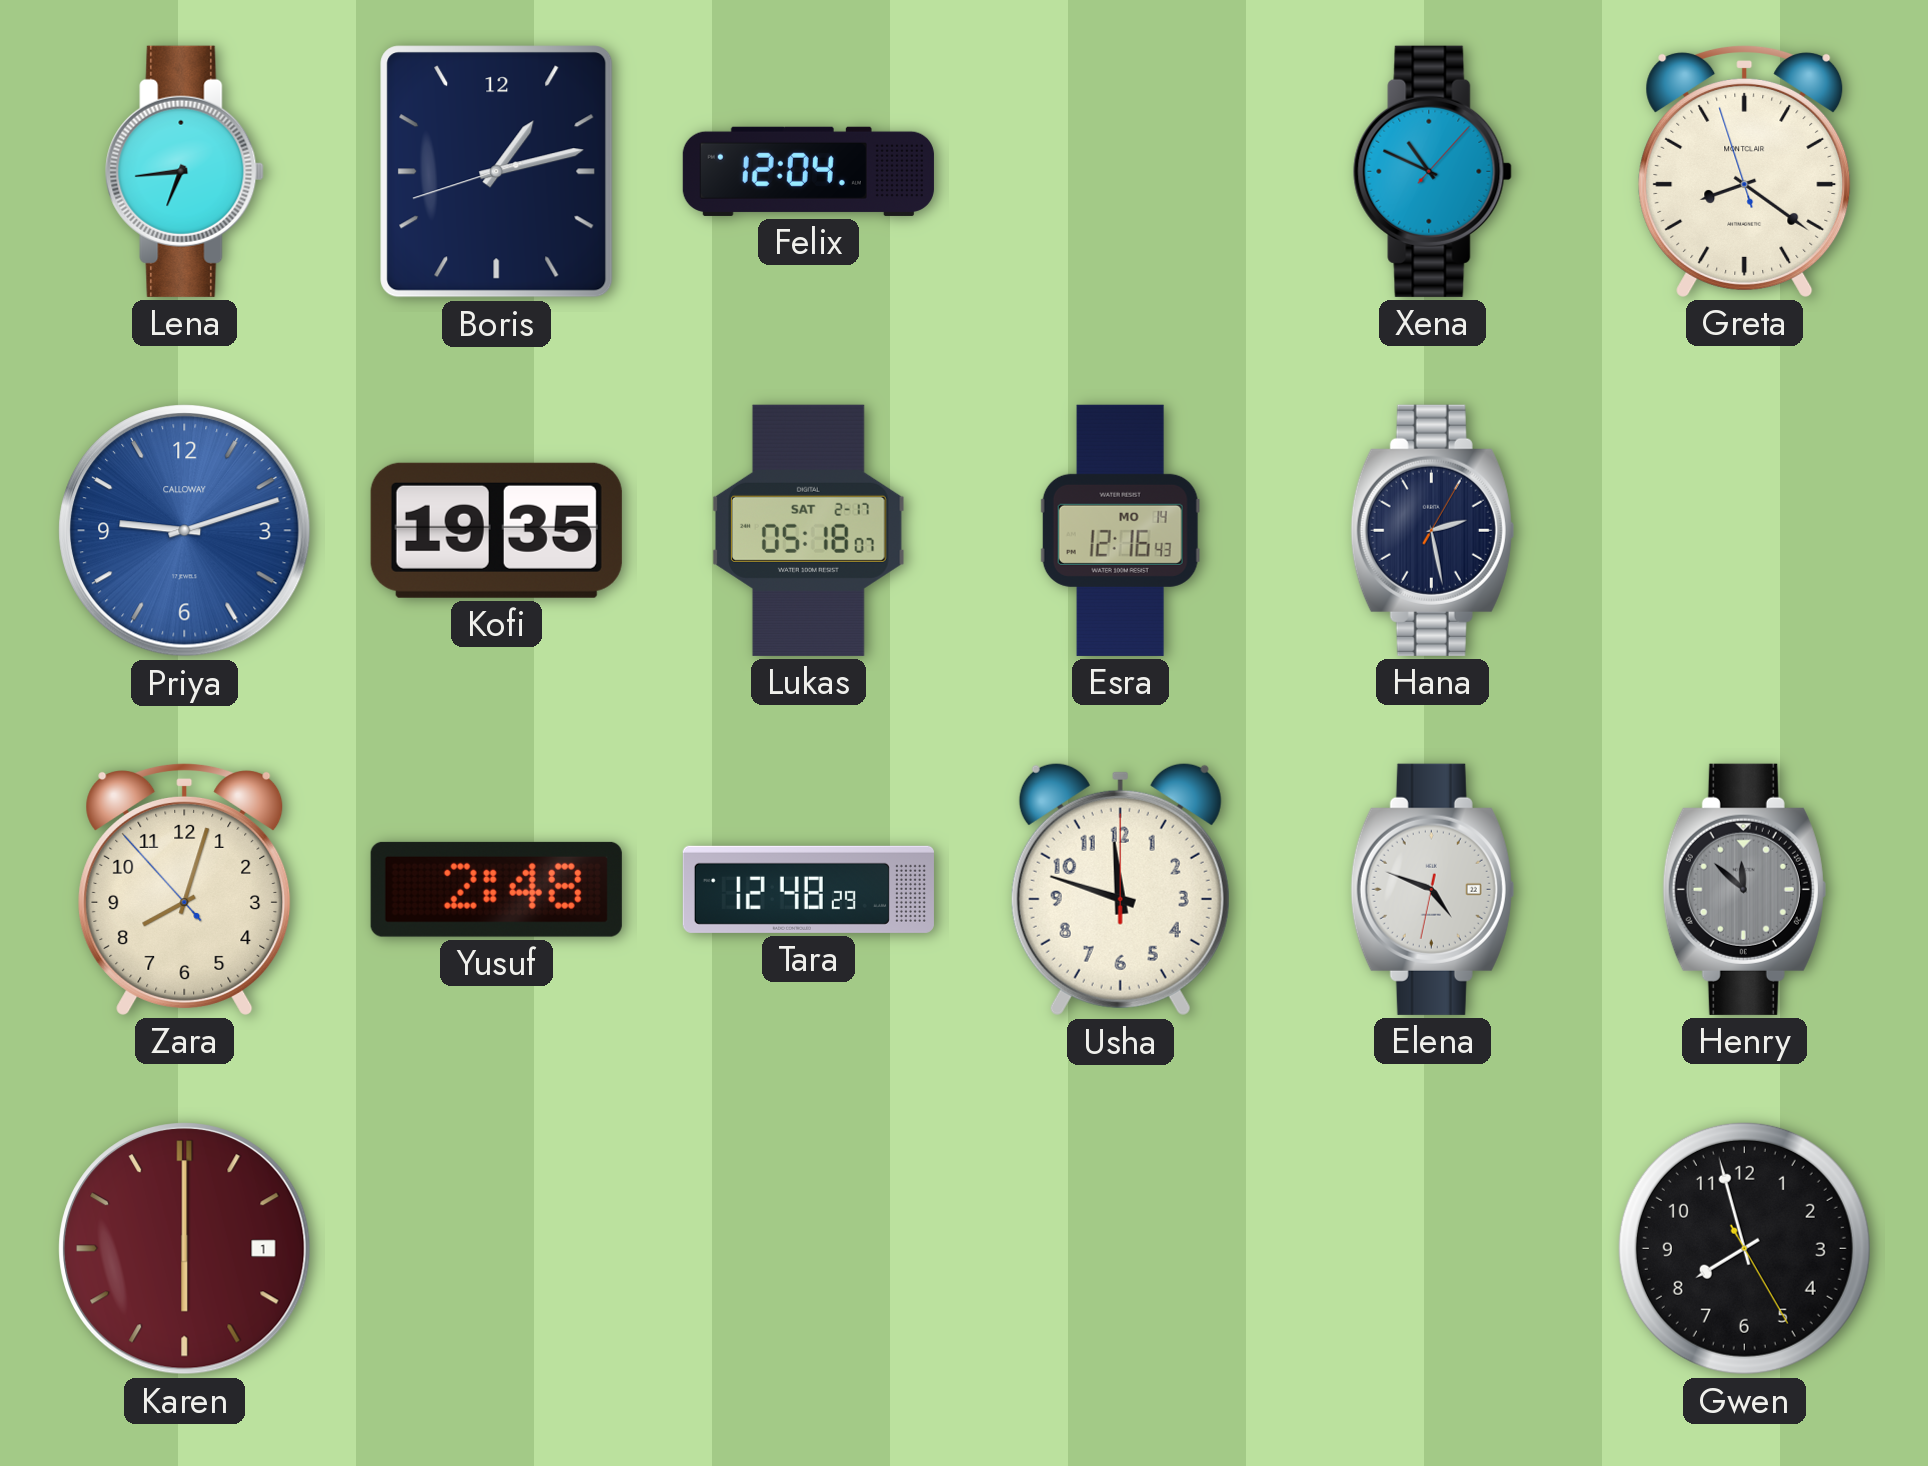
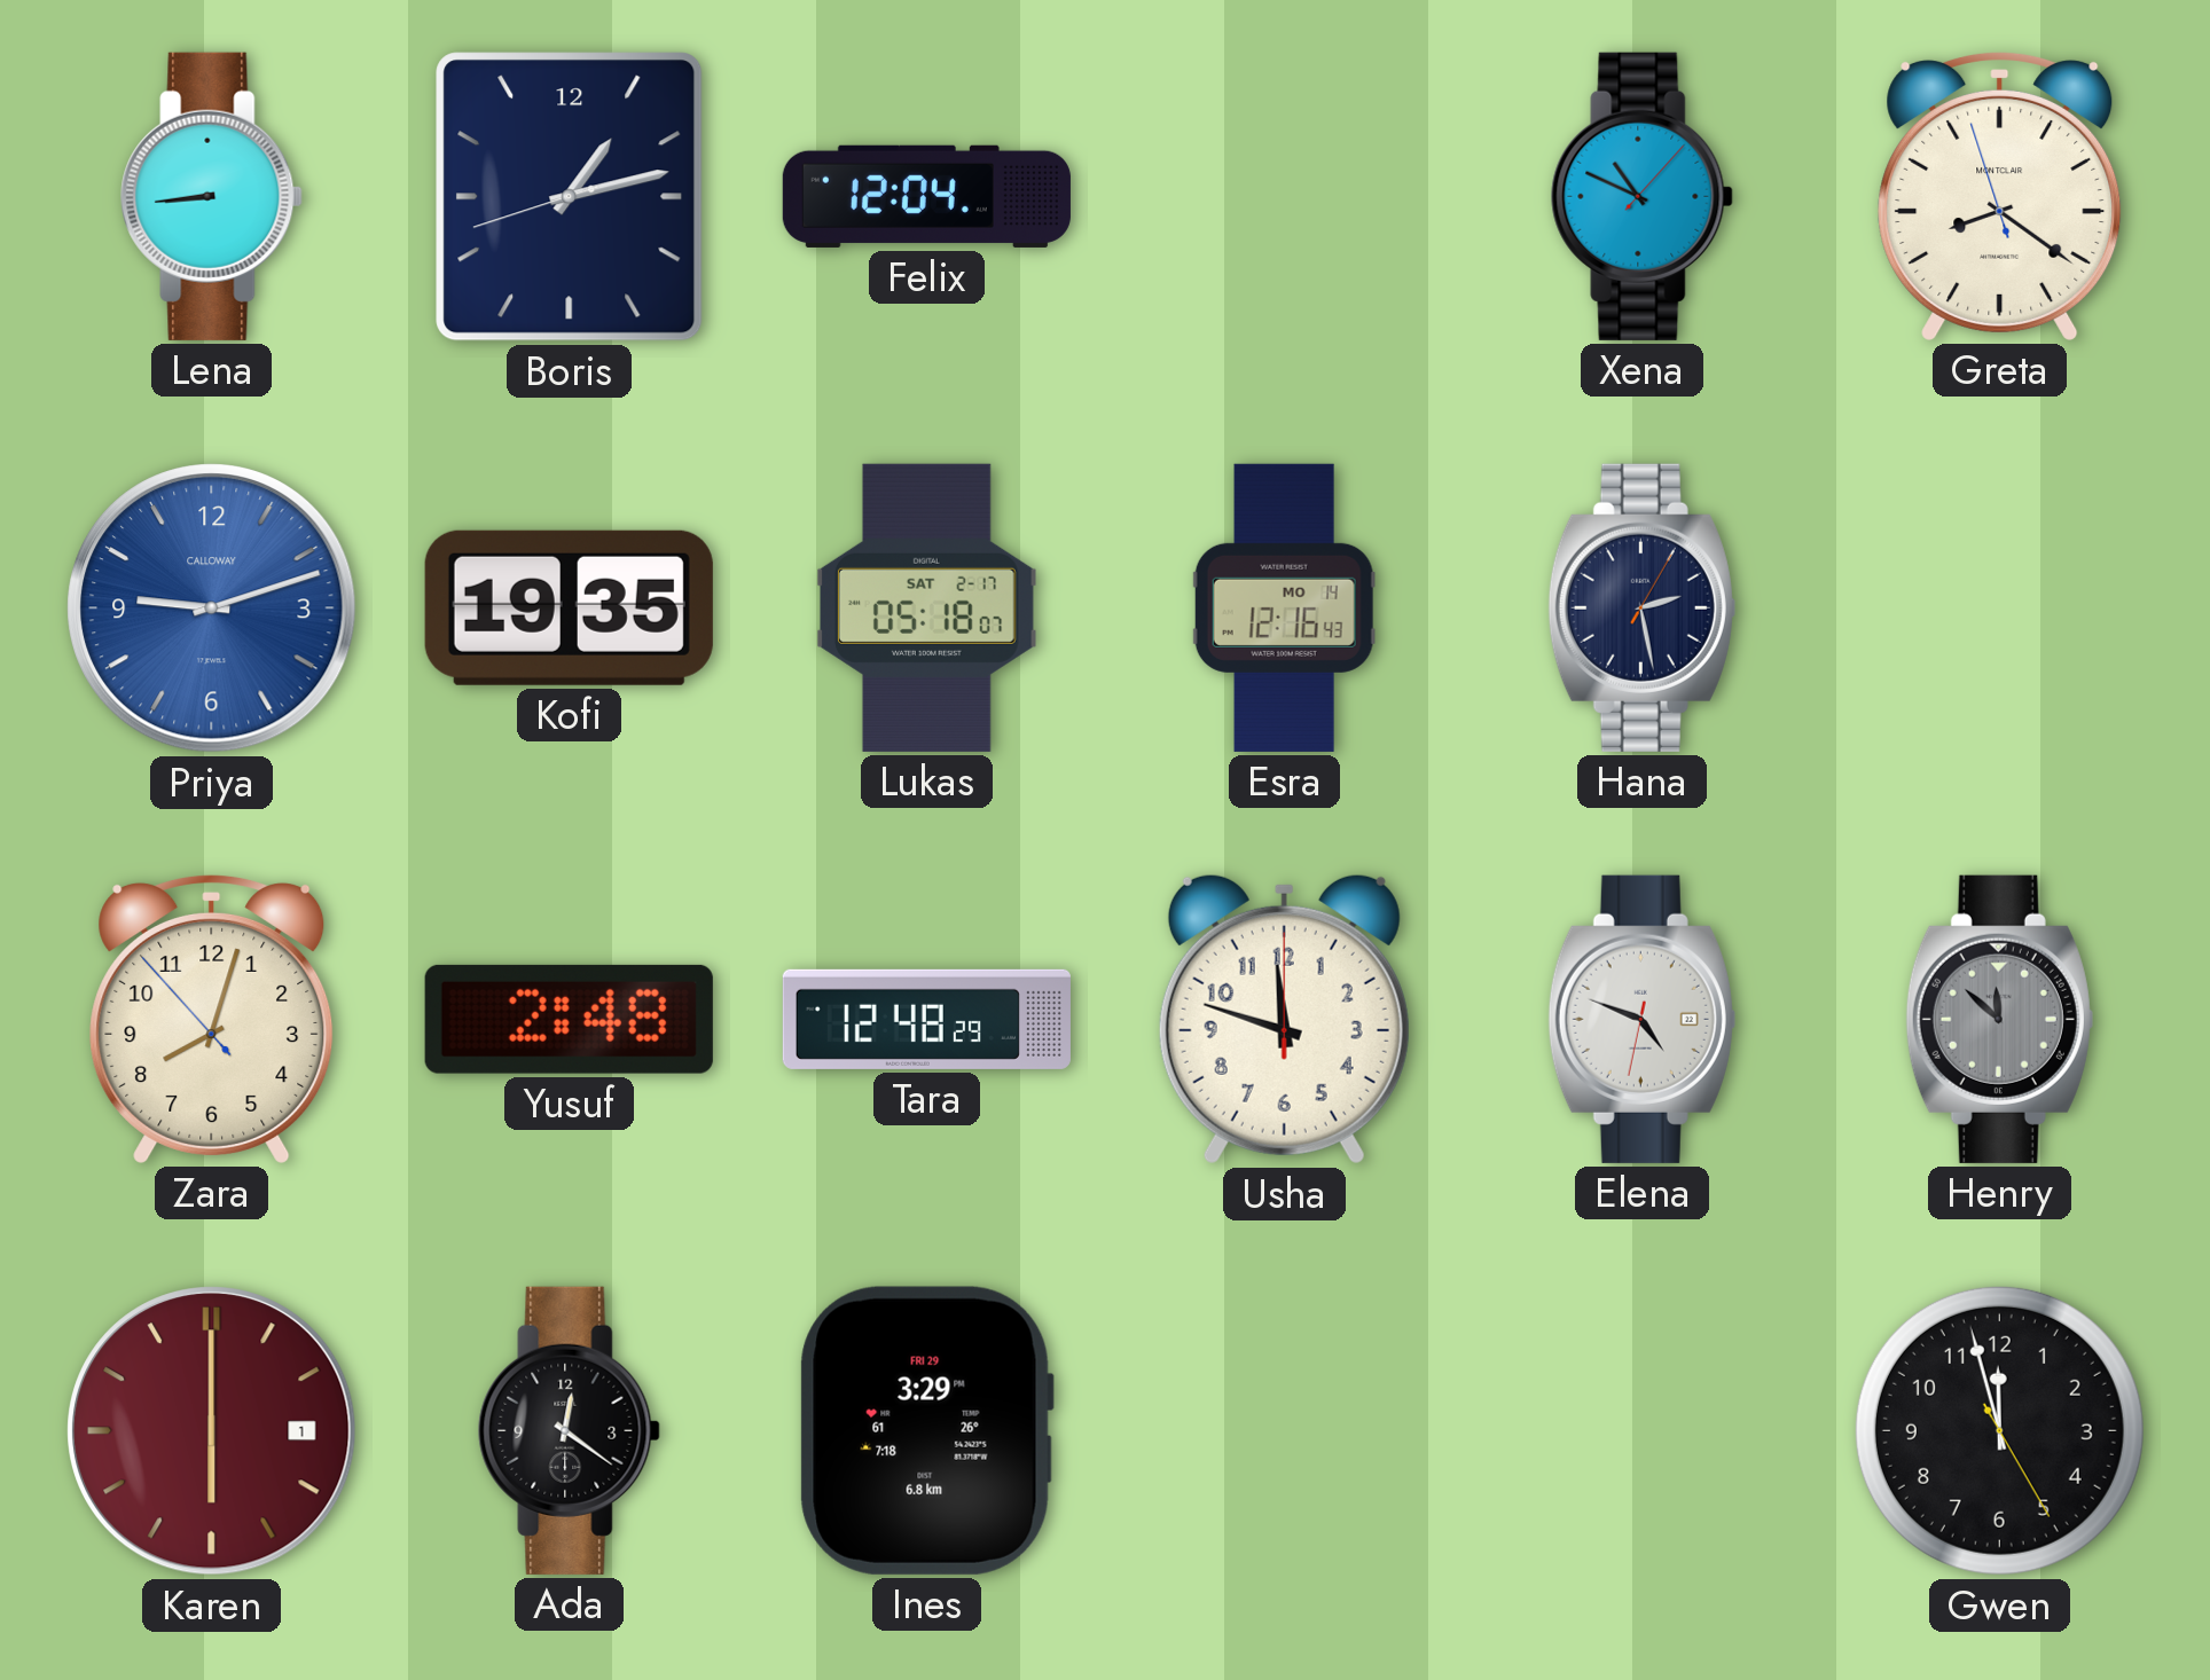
Lena: 6:44 -> 8:44 (212, 196)
Ada: none -> 12:21 (570, 1430)
Ines: none -> 3:29 (926, 1430)
Gwen: 7:57 -> 11:57 (1999, 1430)
